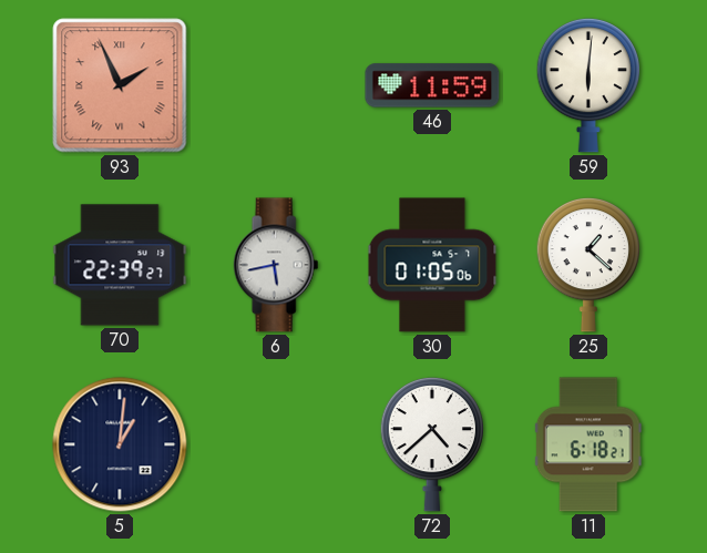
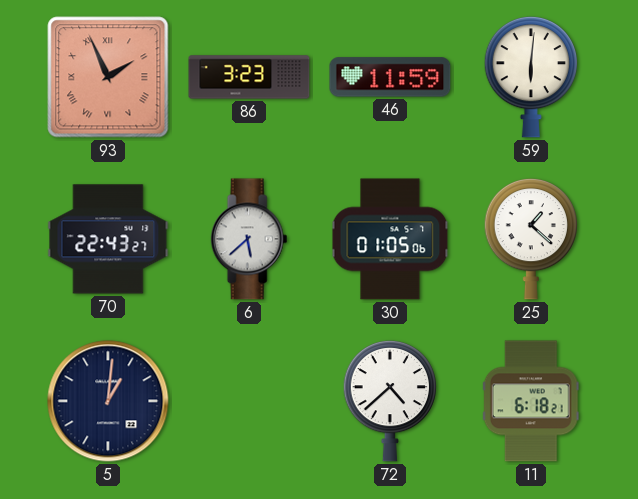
86: none -> 3:23 (249, 77)
70: 22:39 -> 22:43 (108, 239)
6: 5:43 -> 5:38 (249, 239)
